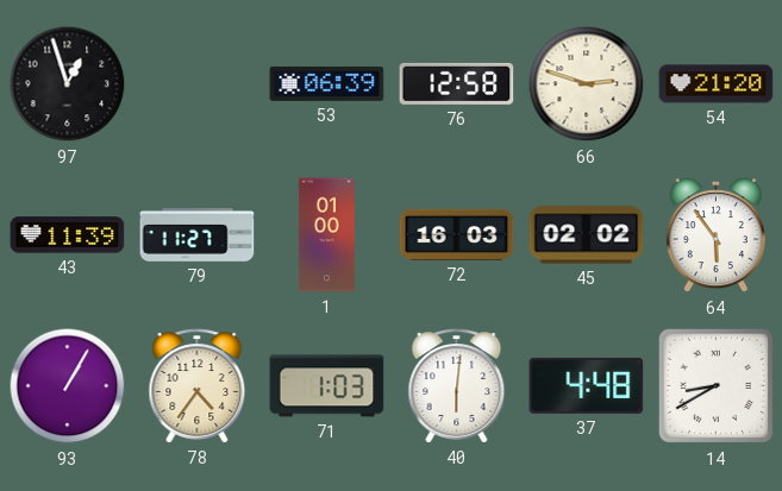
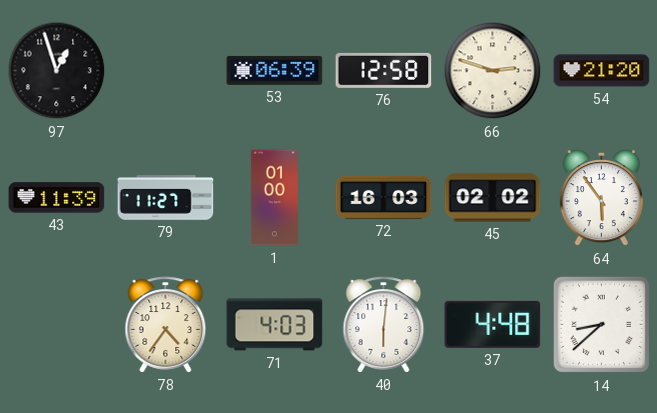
93: 1:05 -> none (68, 386)
71: 1:03 -> 4:03 (275, 325)
14: 8:40 -> 8:38 (602, 325)
